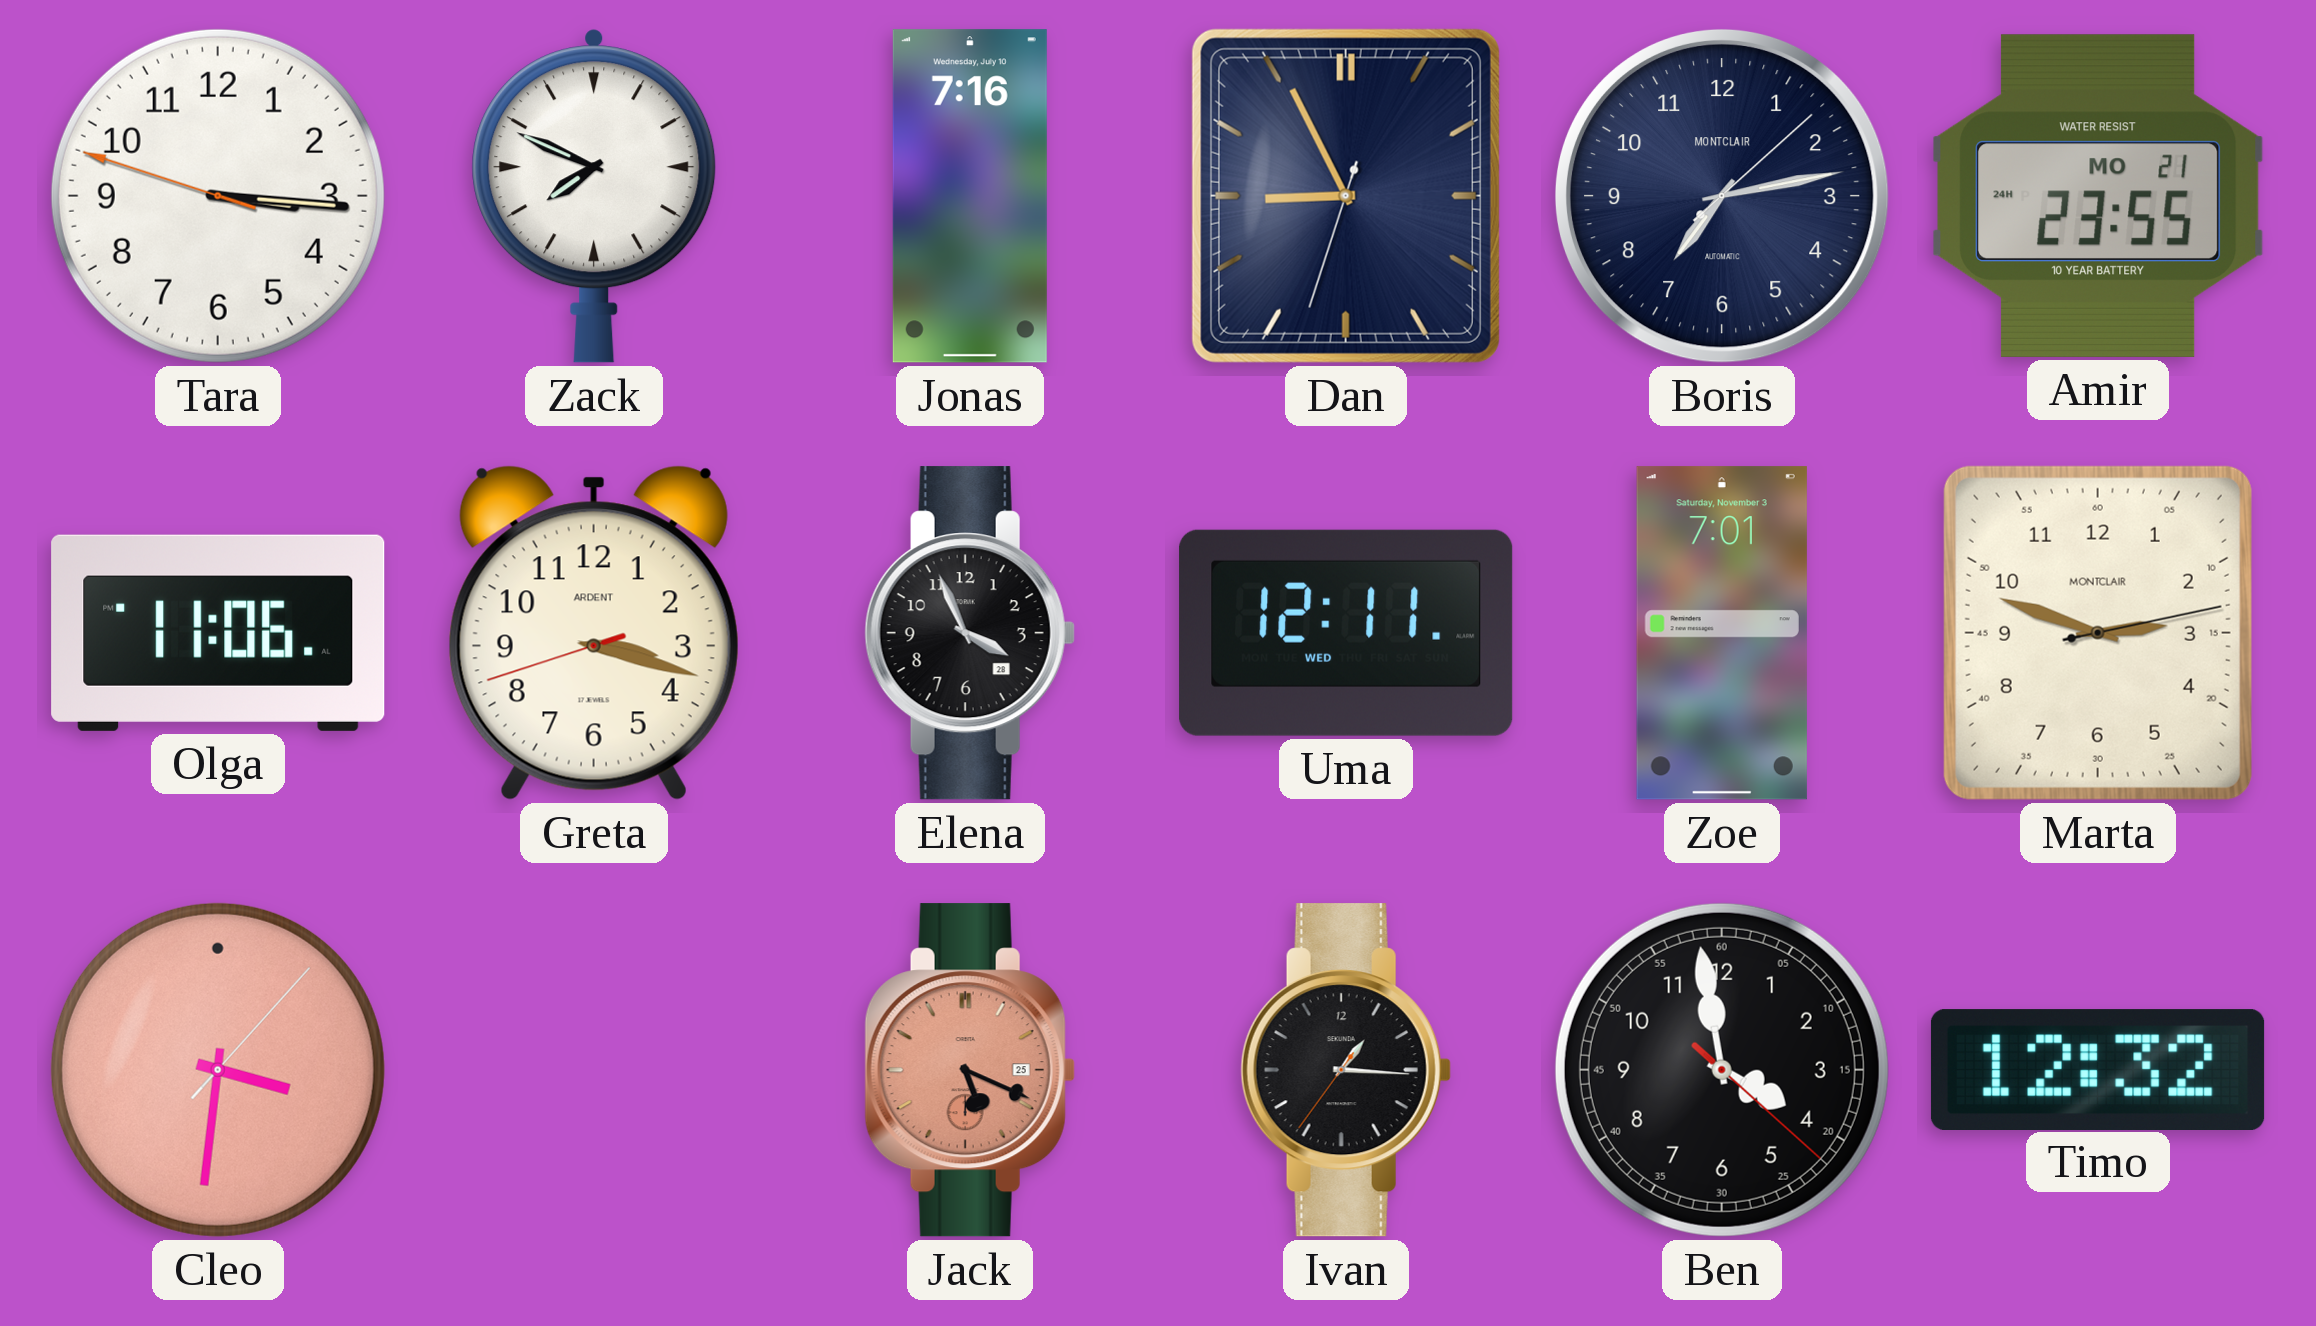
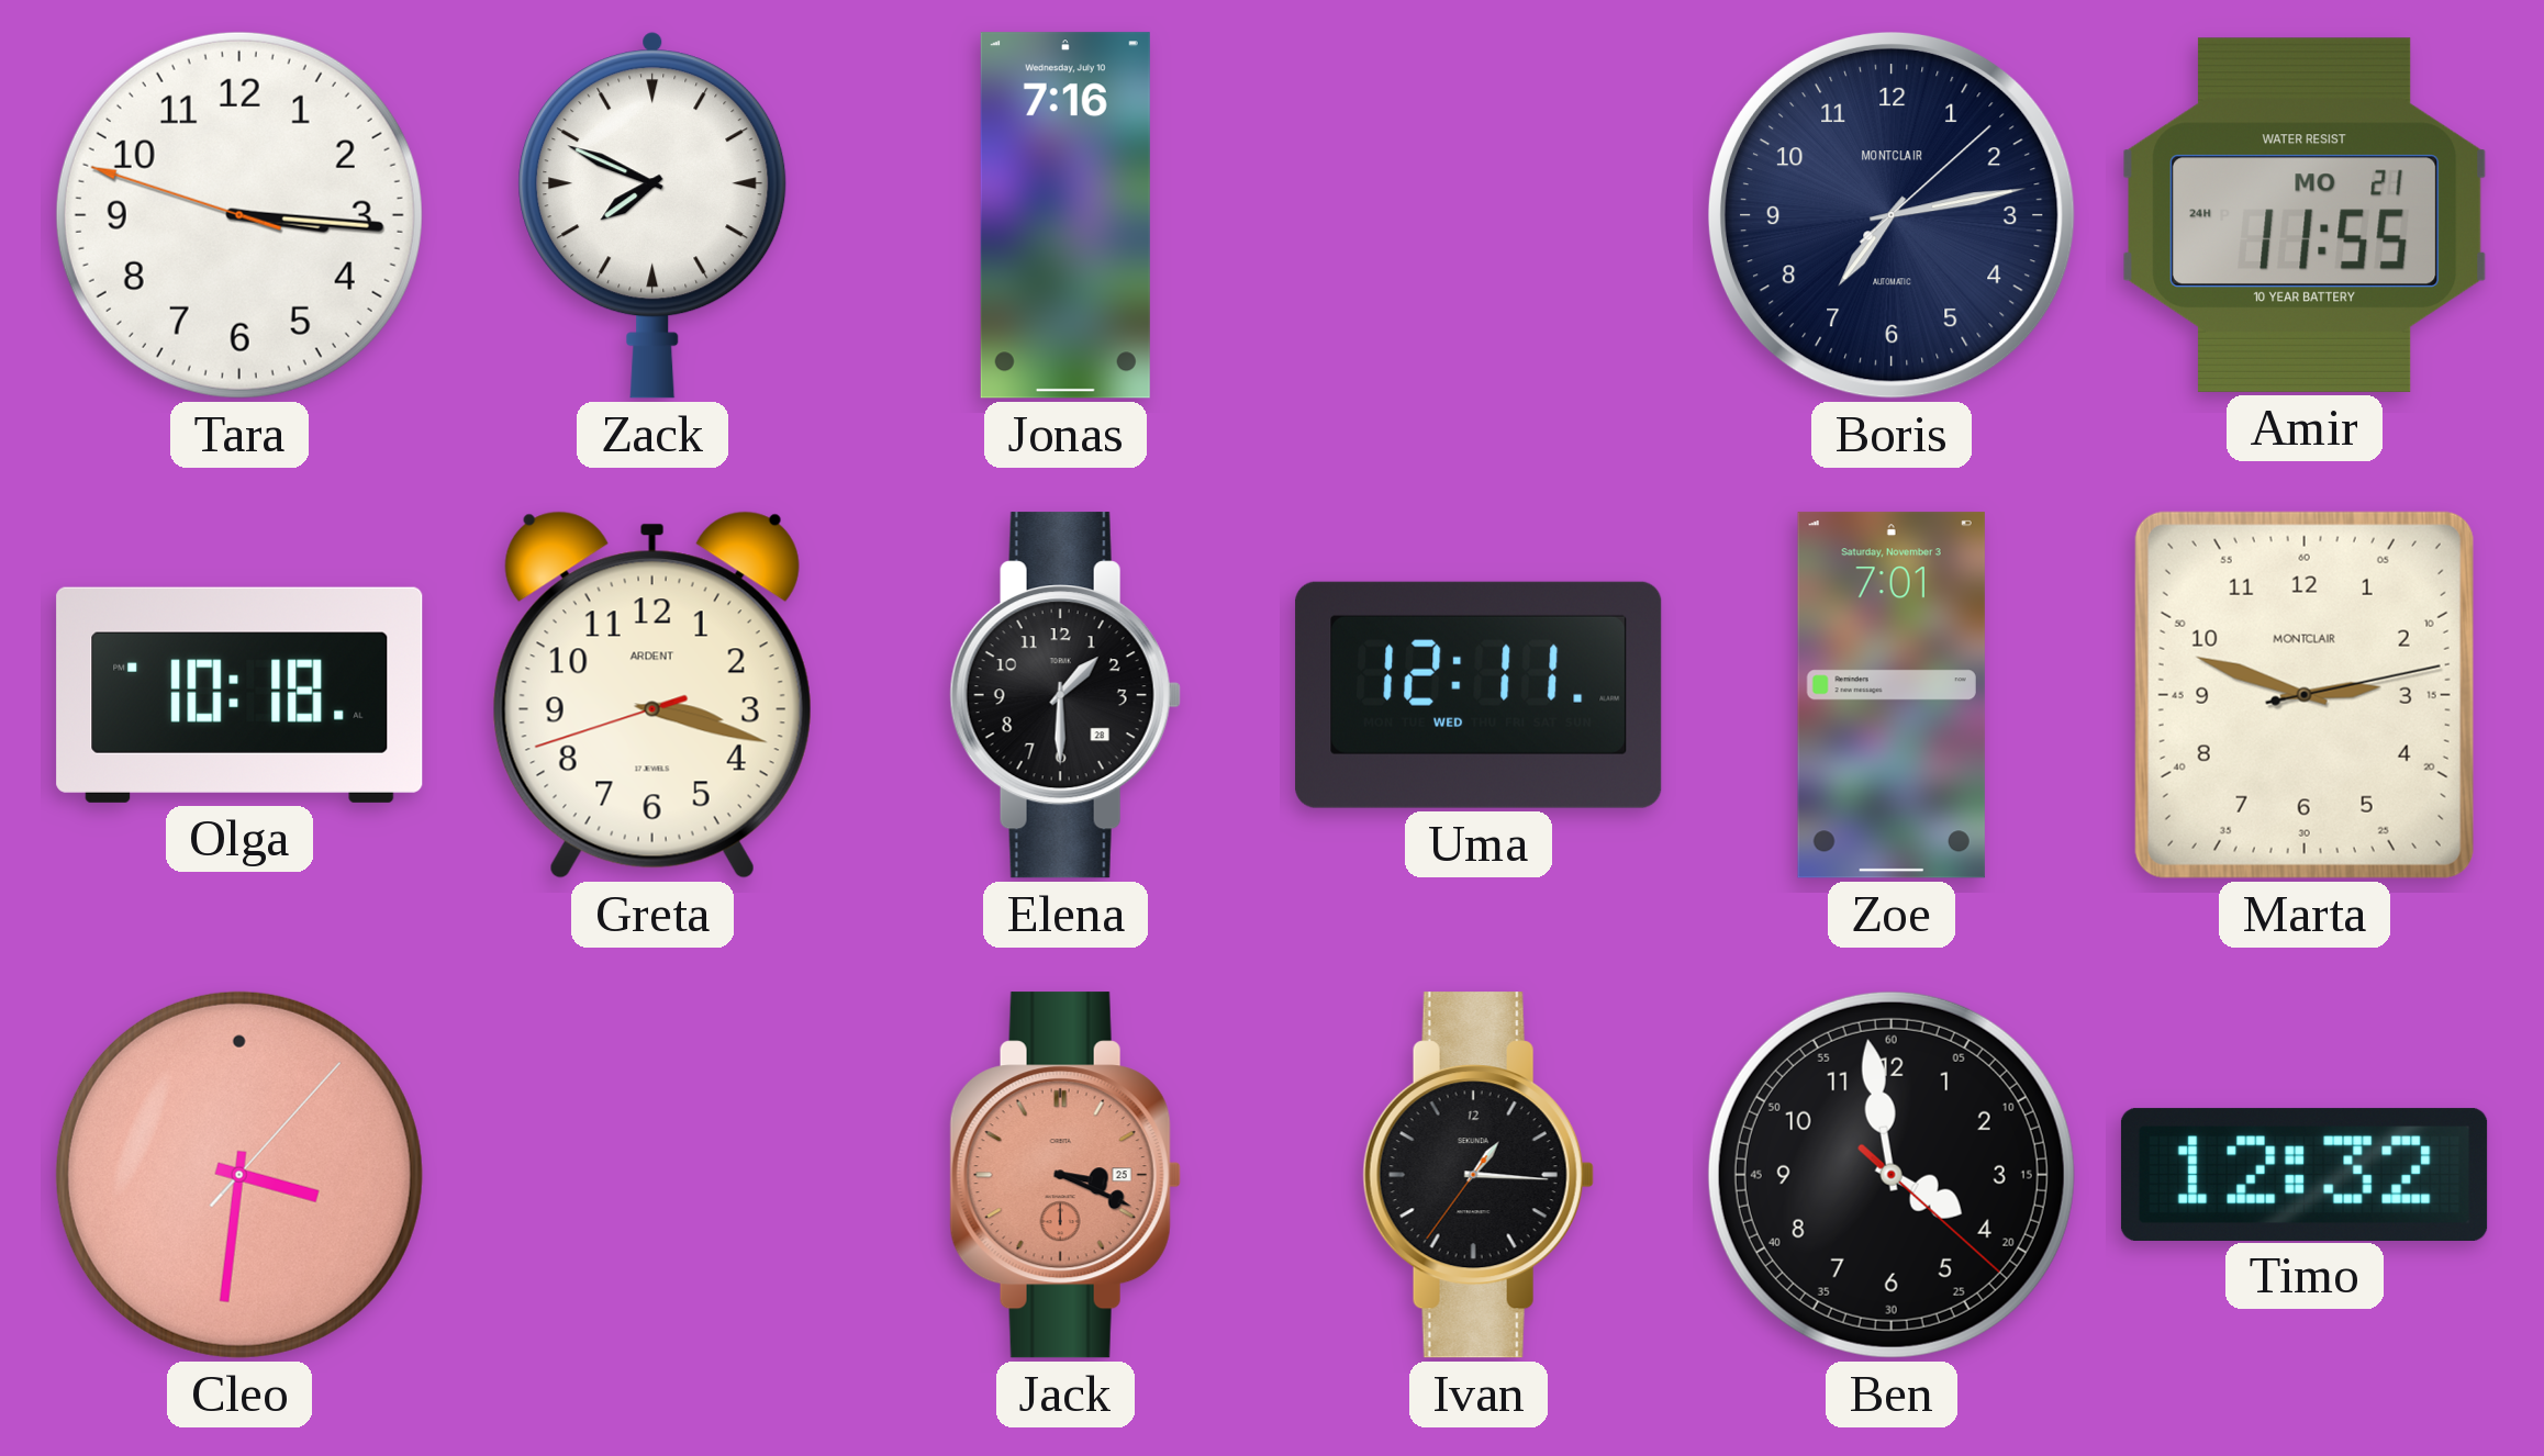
Dan: 8:55 -> none (1346, 196)
Amir: 23:55 -> 11:55 (2306, 215)
Olga: 11:06 -> 10:18 (239, 695)
Elena: 3:56 -> 1:30 (1065, 695)
Jack: 5:19 -> 3:19 (1065, 1175)
